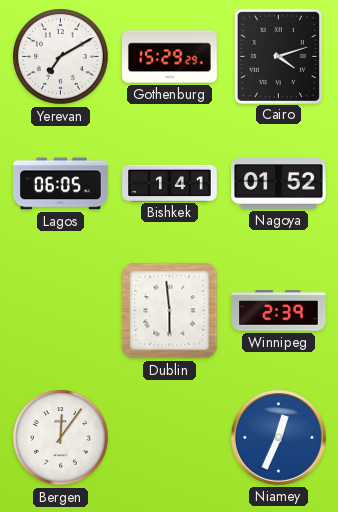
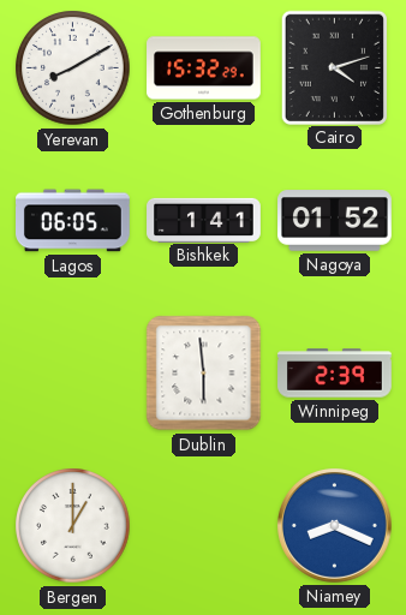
Yerevan: 7:10 -> 8:10 (73, 68)
Gothenburg: 15:29 -> 15:32 (204, 68)
Bergen: 12:06 -> 1:00 (73, 526)
Niamey: 12:34 -> 8:19 (334, 525)
